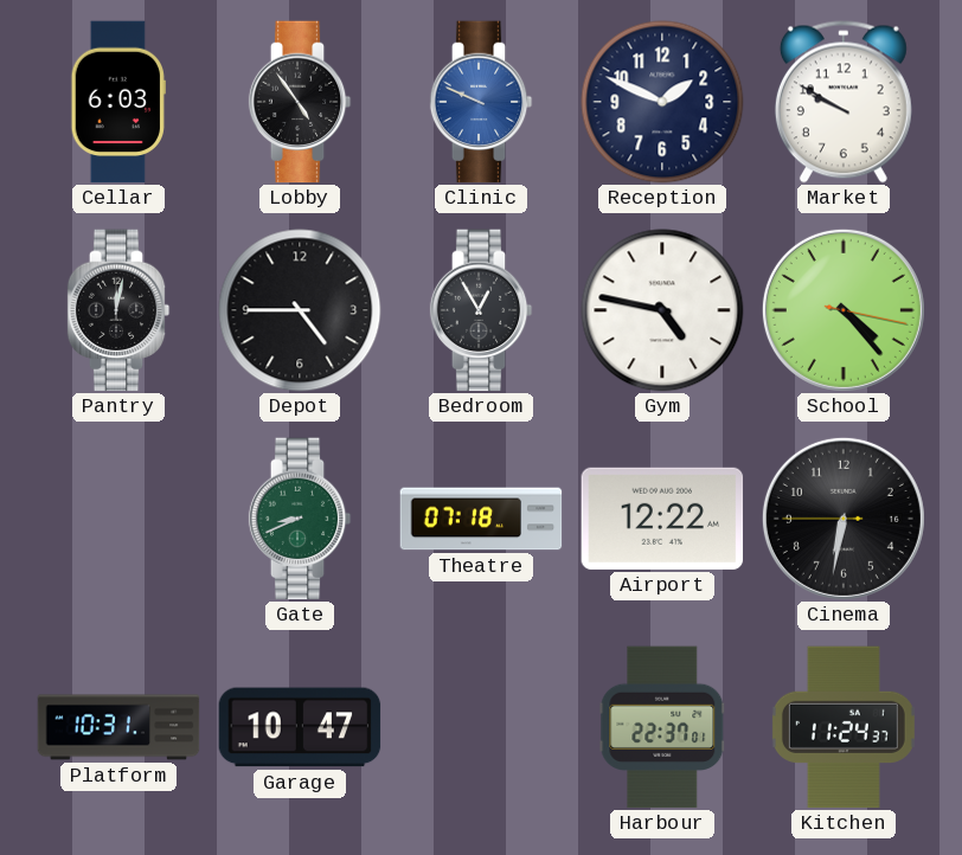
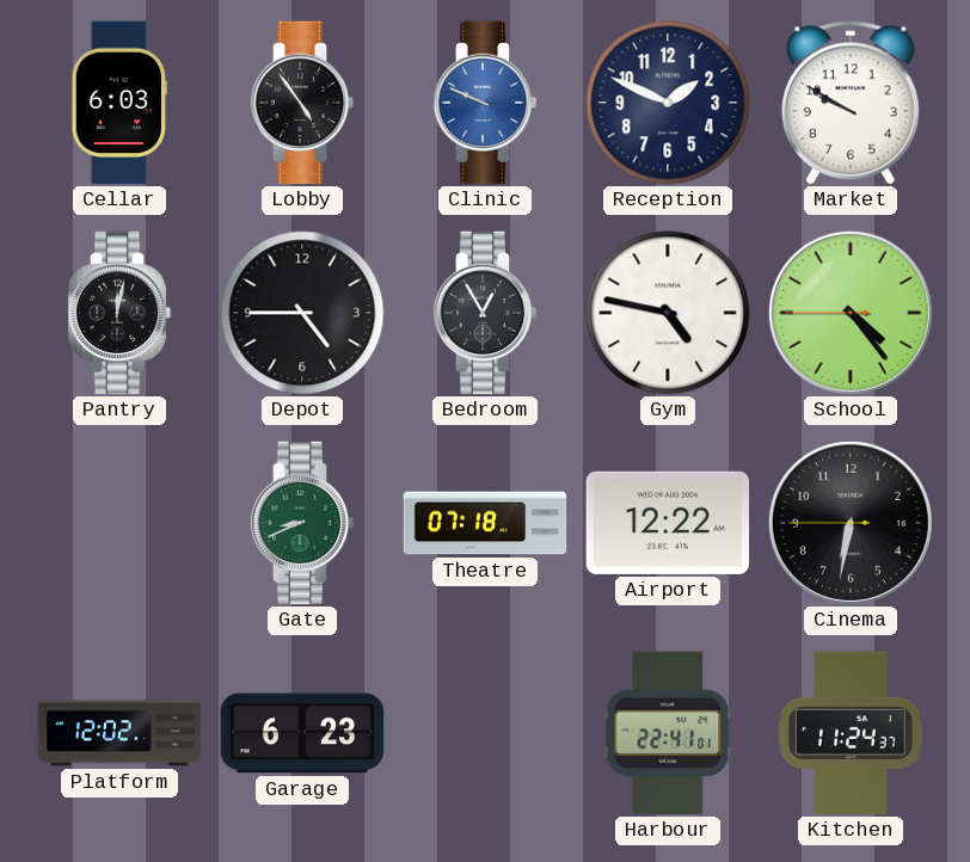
School: 4:23:17 -> 4:23:45 (851, 313)
Platform: 10:31 -> 12:02 (119, 733)
Garage: 10:47 -> 6:23 (302, 733)
Harbour: 22:37 -> 22:41 (668, 733)
